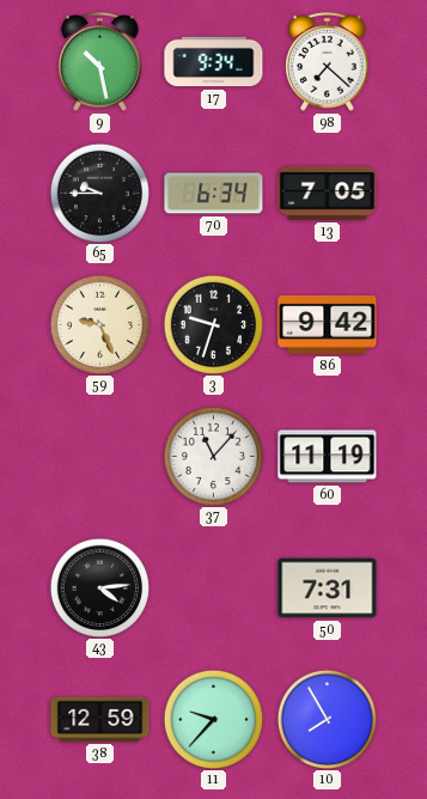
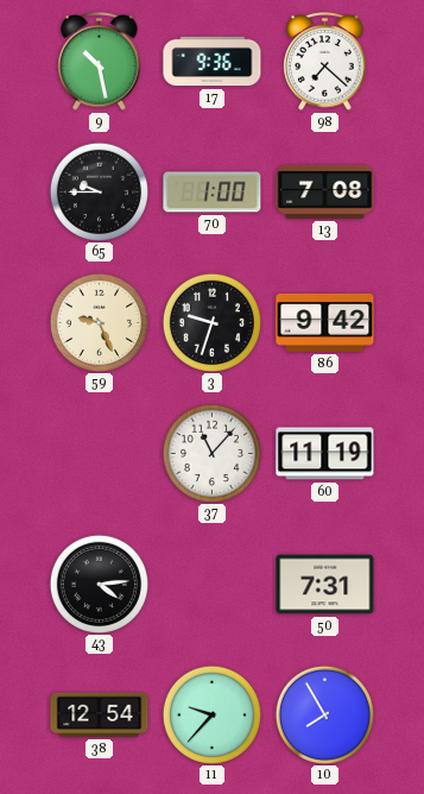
17: 9:34 -> 9:36 (213, 62)
70: 6:34 -> 1:00 (213, 193)
13: 7:05 -> 7:08 (325, 191)
38: 12:59 -> 12:54 (100, 714)
